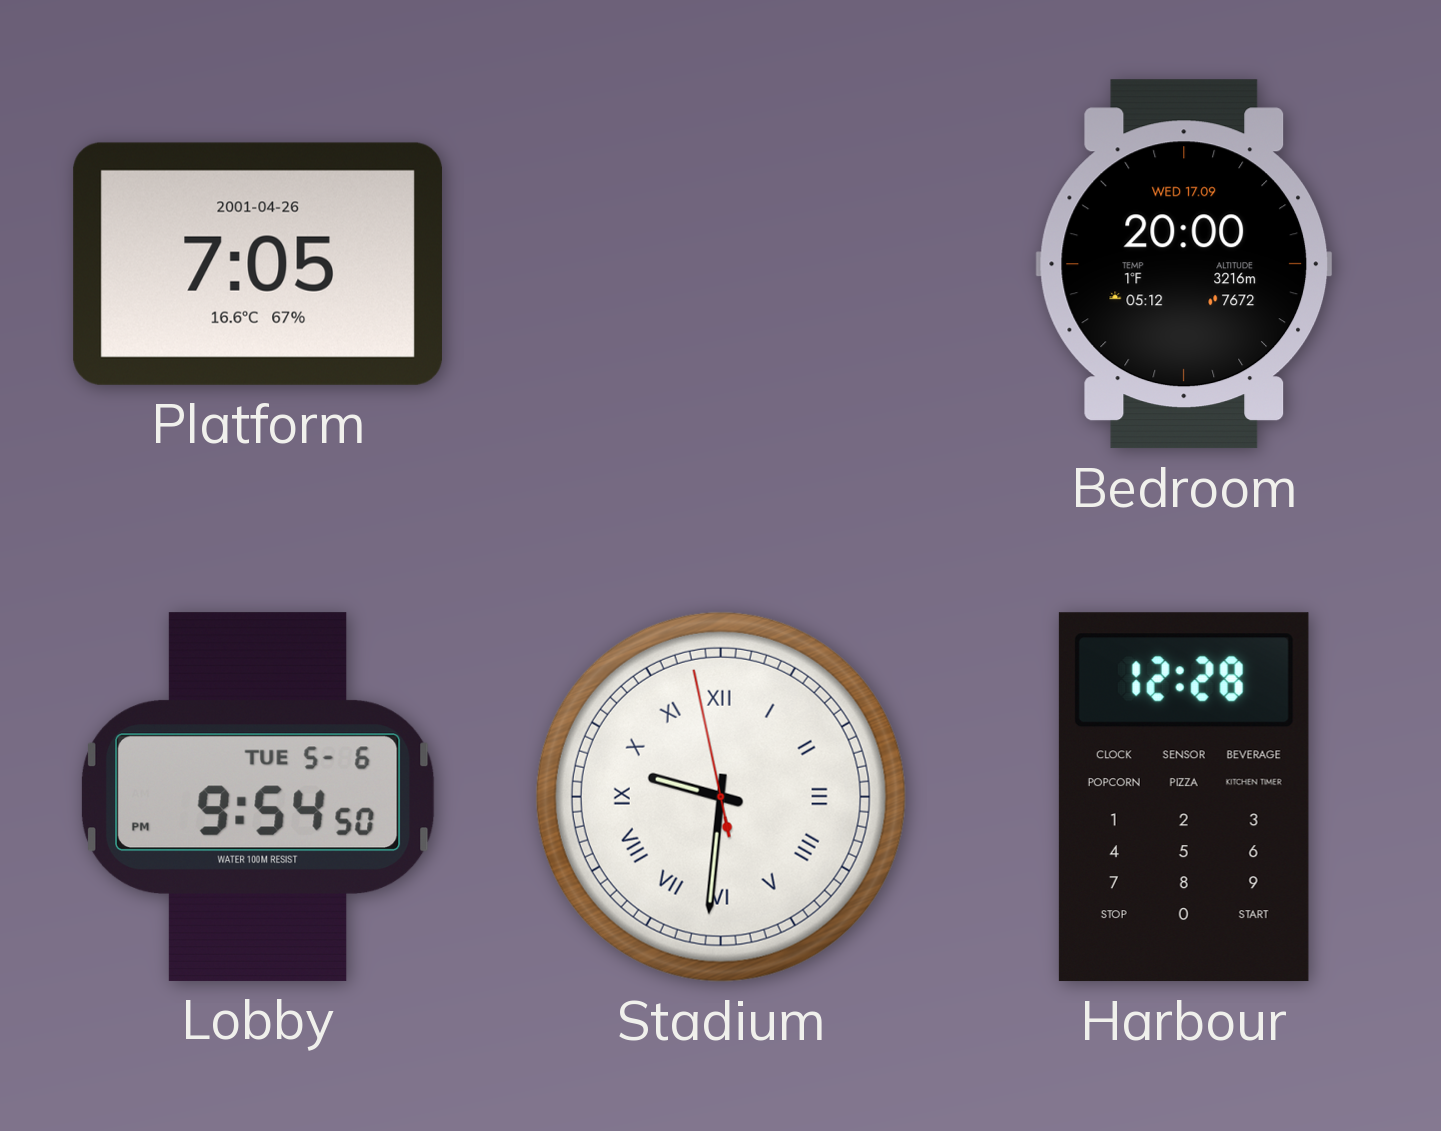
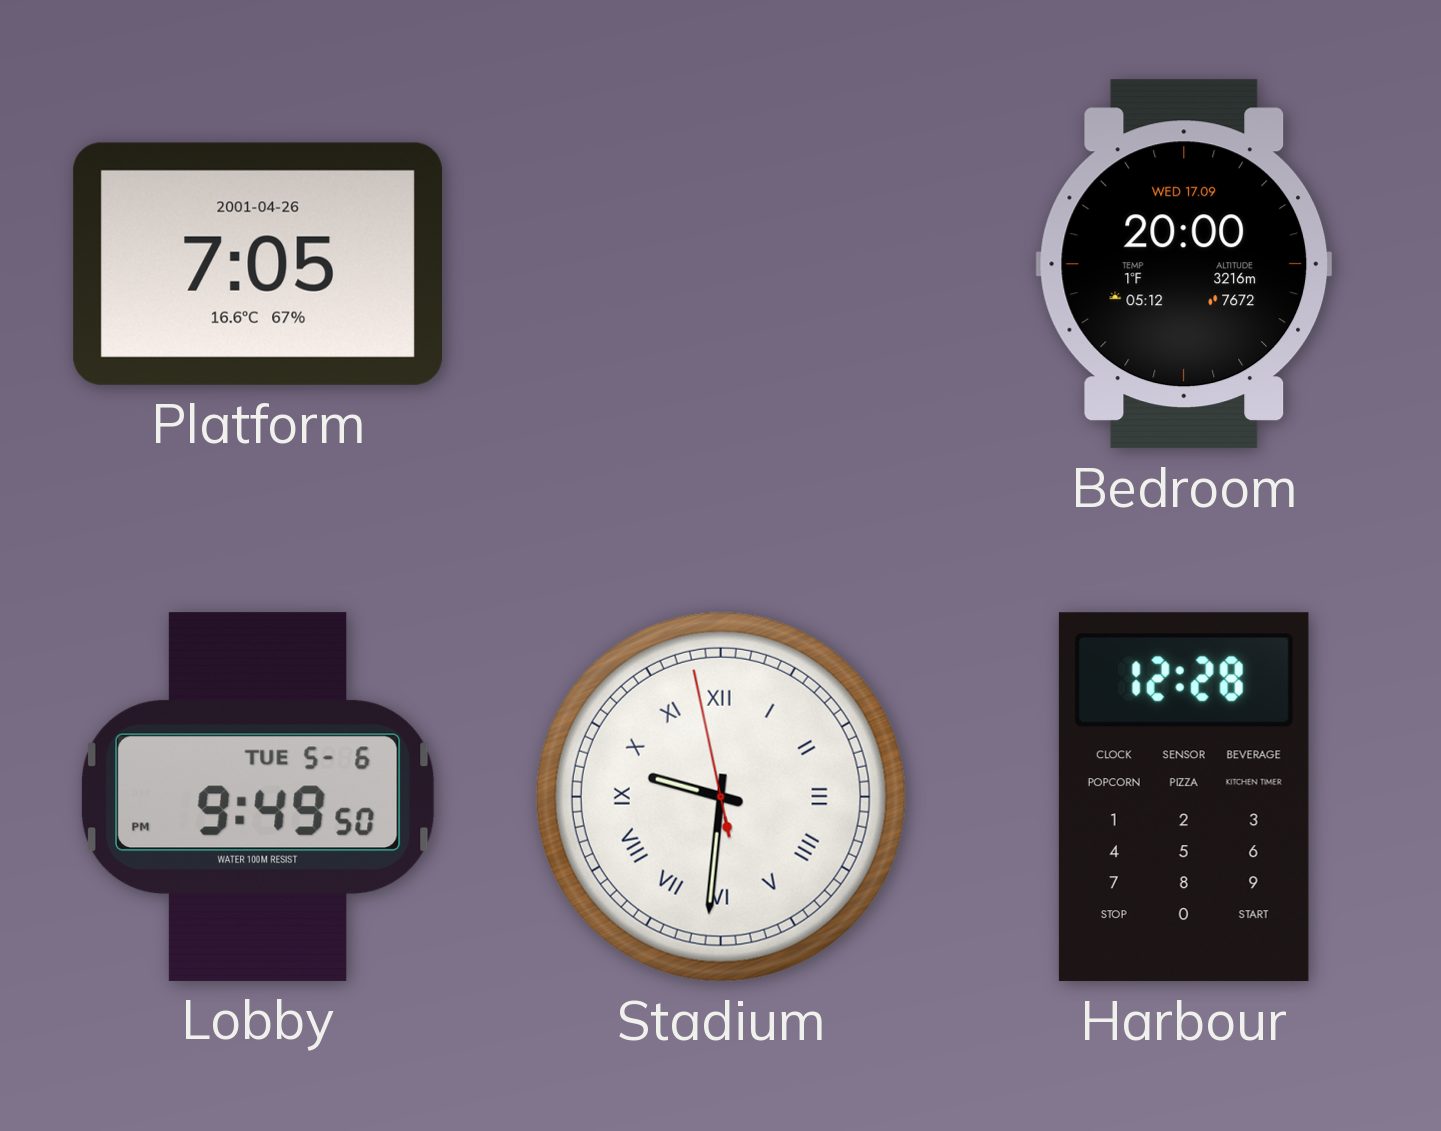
Lobby: 9:54 -> 9:49 (258, 797)
